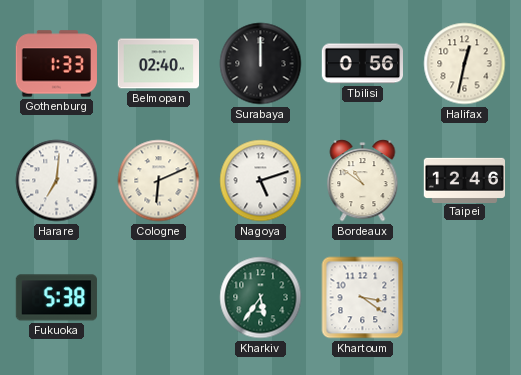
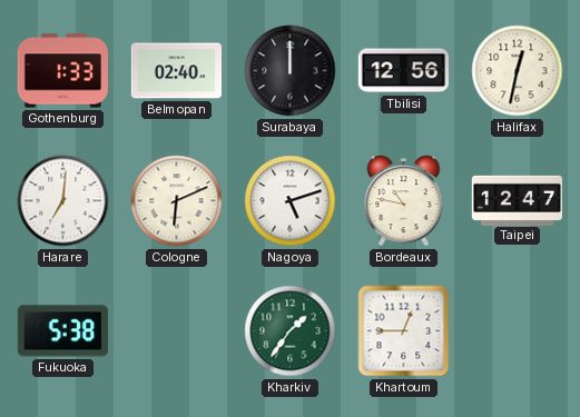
Tbilisi: 0:56 -> 12:56 (403, 71)
Bordeaux: 10:51 -> 10:47 (404, 201)
Taipei: 12:46 -> 12:47 (518, 200)
Kharkiv: 5:36 -> 1:36 (291, 331)
Khartoum: 3:21 -> 12:45 (404, 331)
